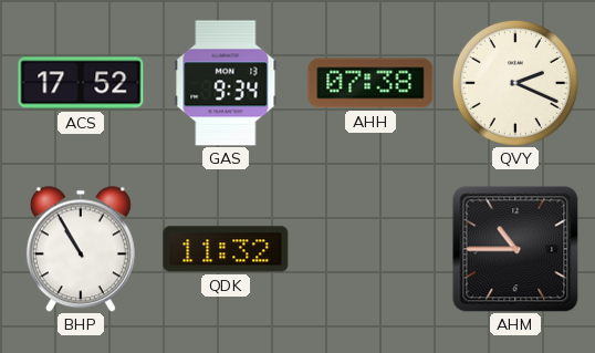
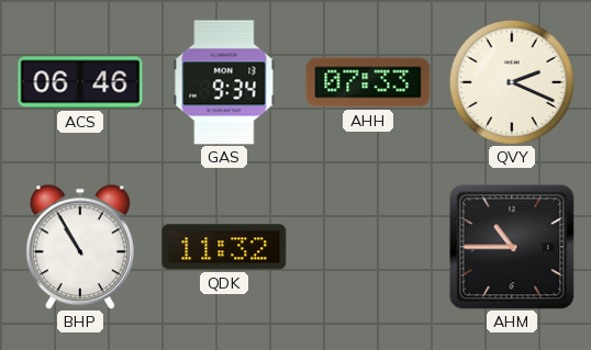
ACS: 17:52 -> 06:46 (80, 82)
AHH: 07:38 -> 07:33 (368, 82)
